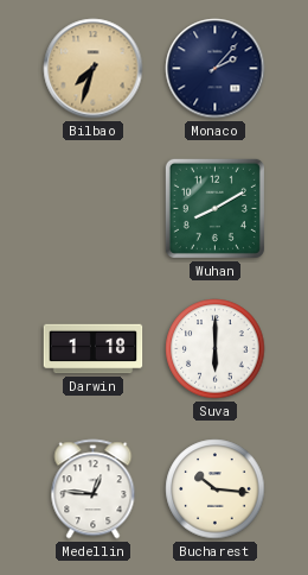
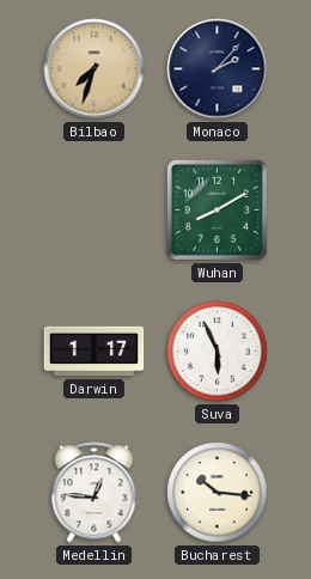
Darwin: 1:18 -> 1:17 (94, 352)
Suva: 6:00 -> 5:56 (218, 352)
